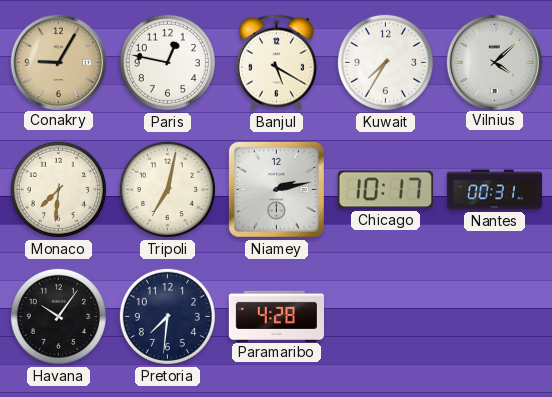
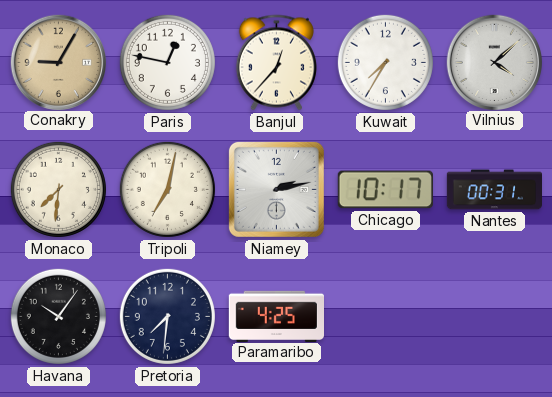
Banjul: 5:20 -> 12:37 (276, 63)
Paramaribo: 4:28 -> 4:25 (276, 316)
